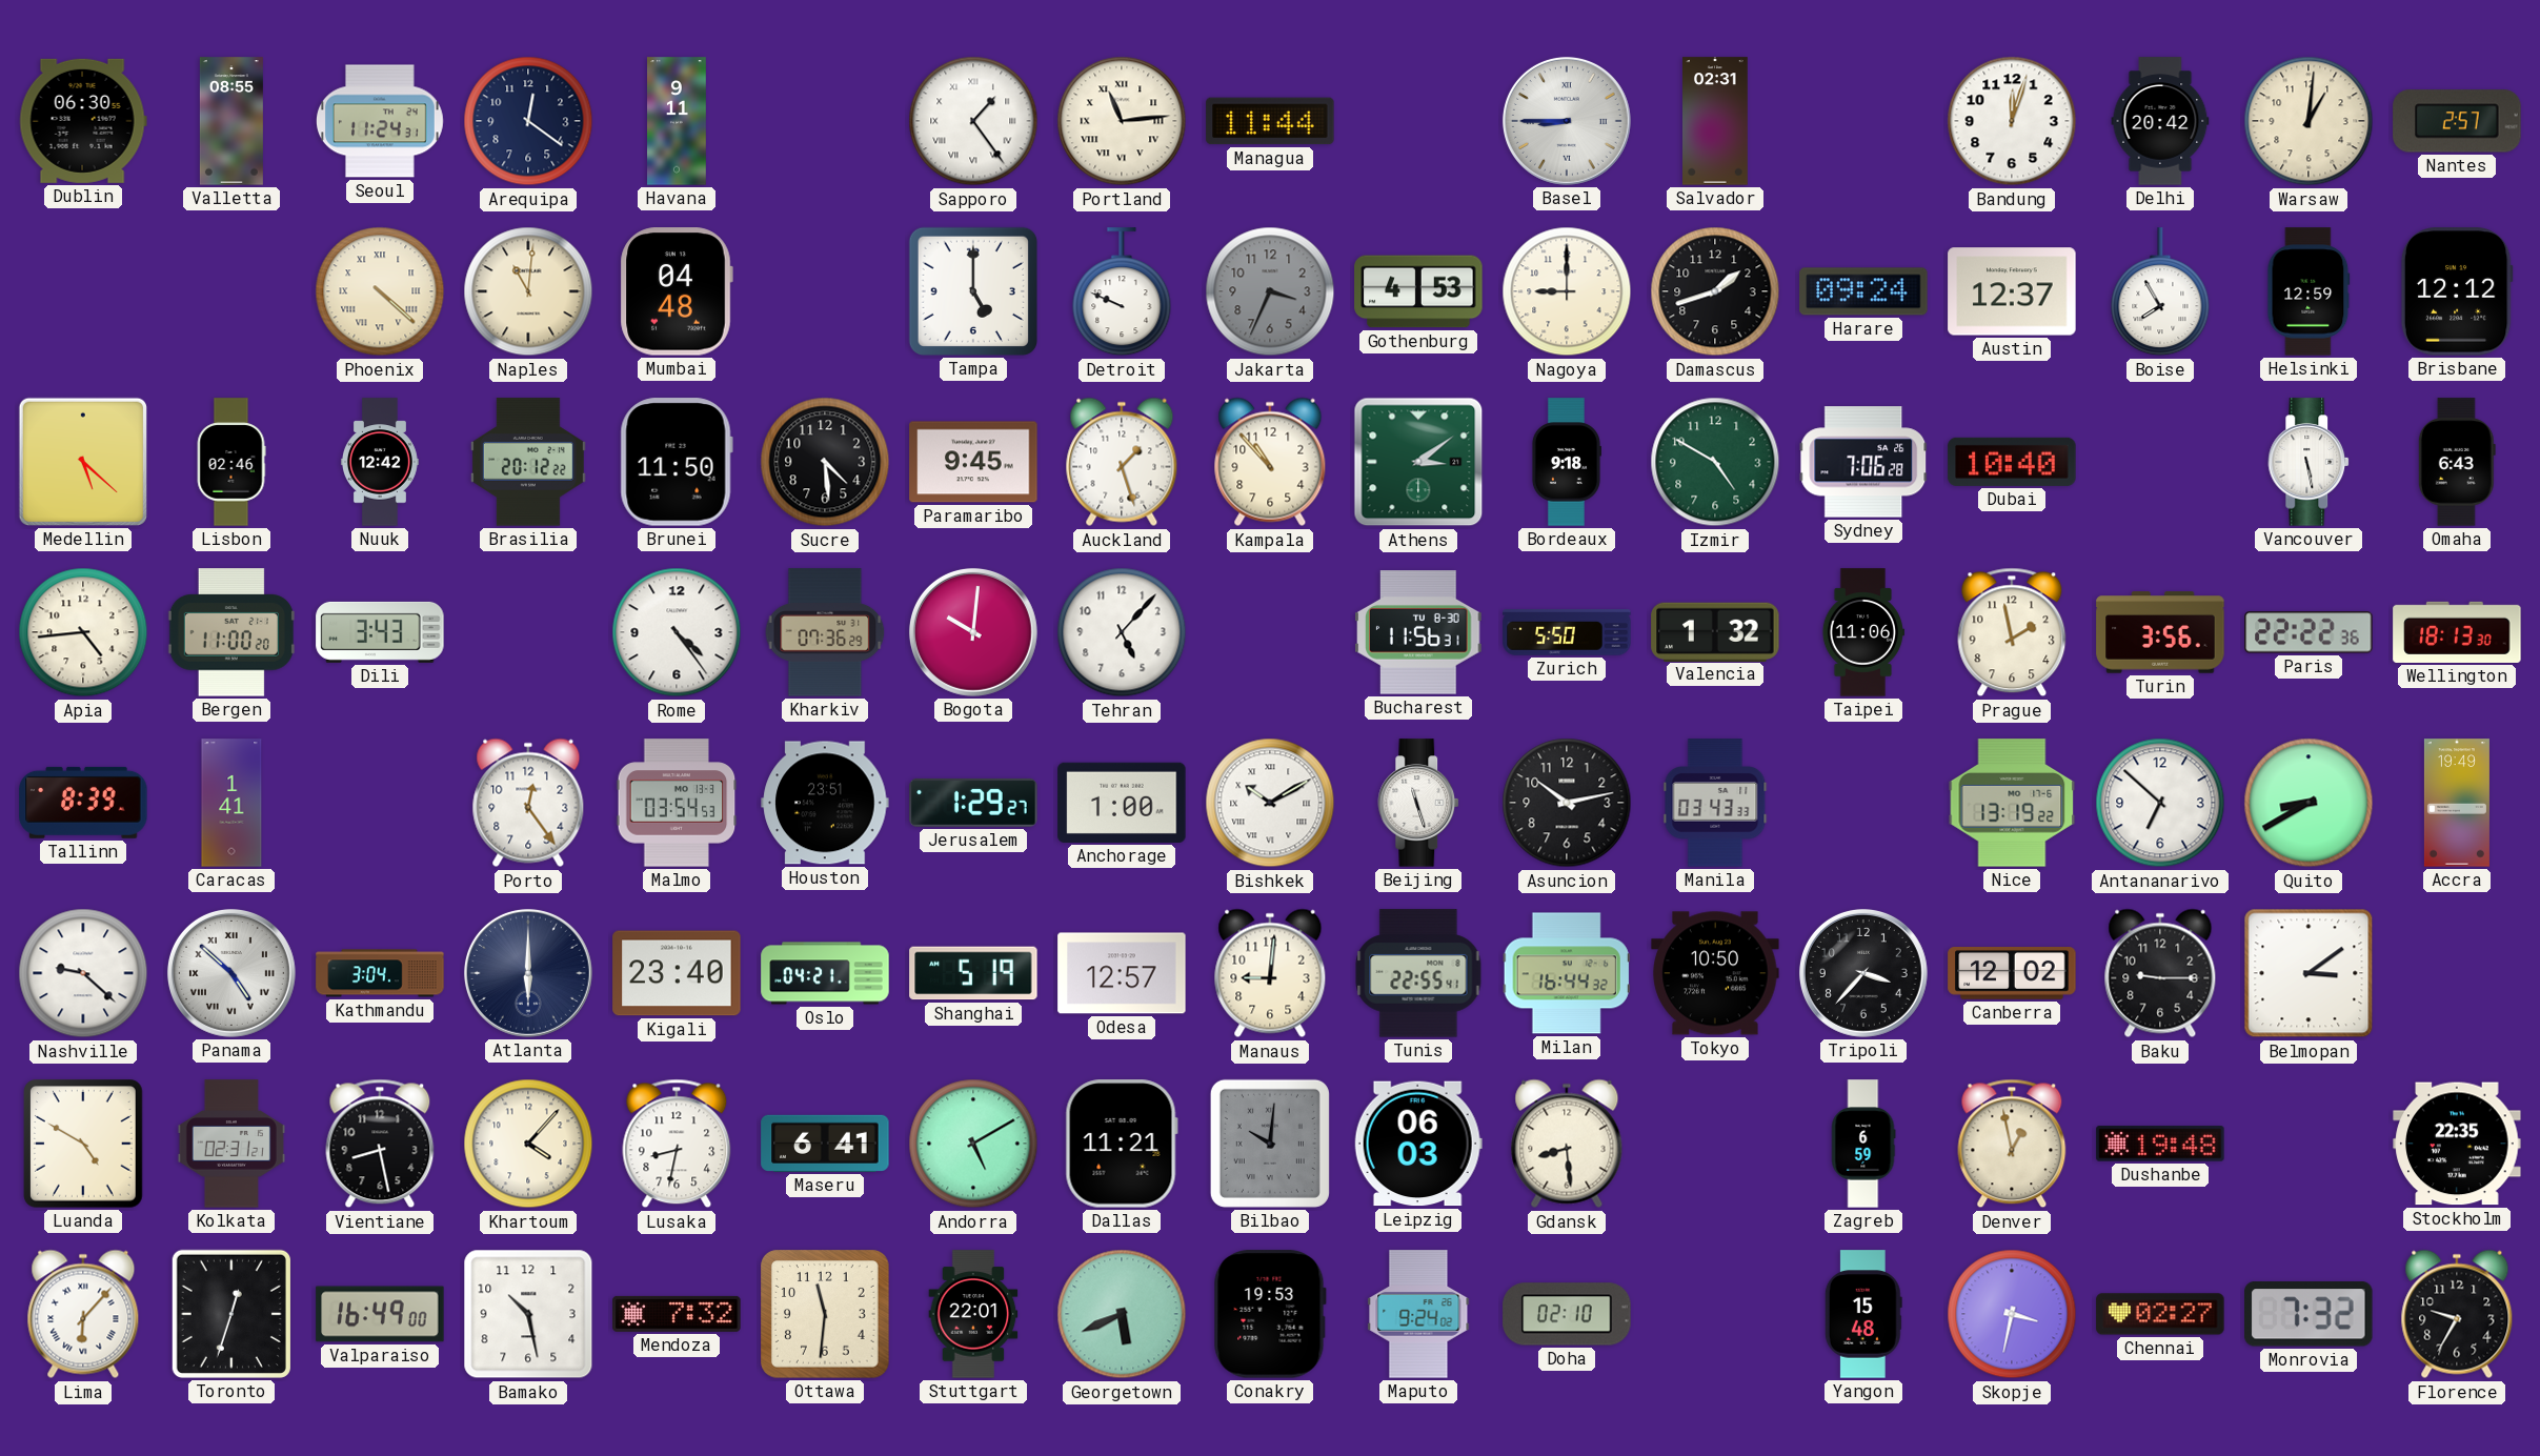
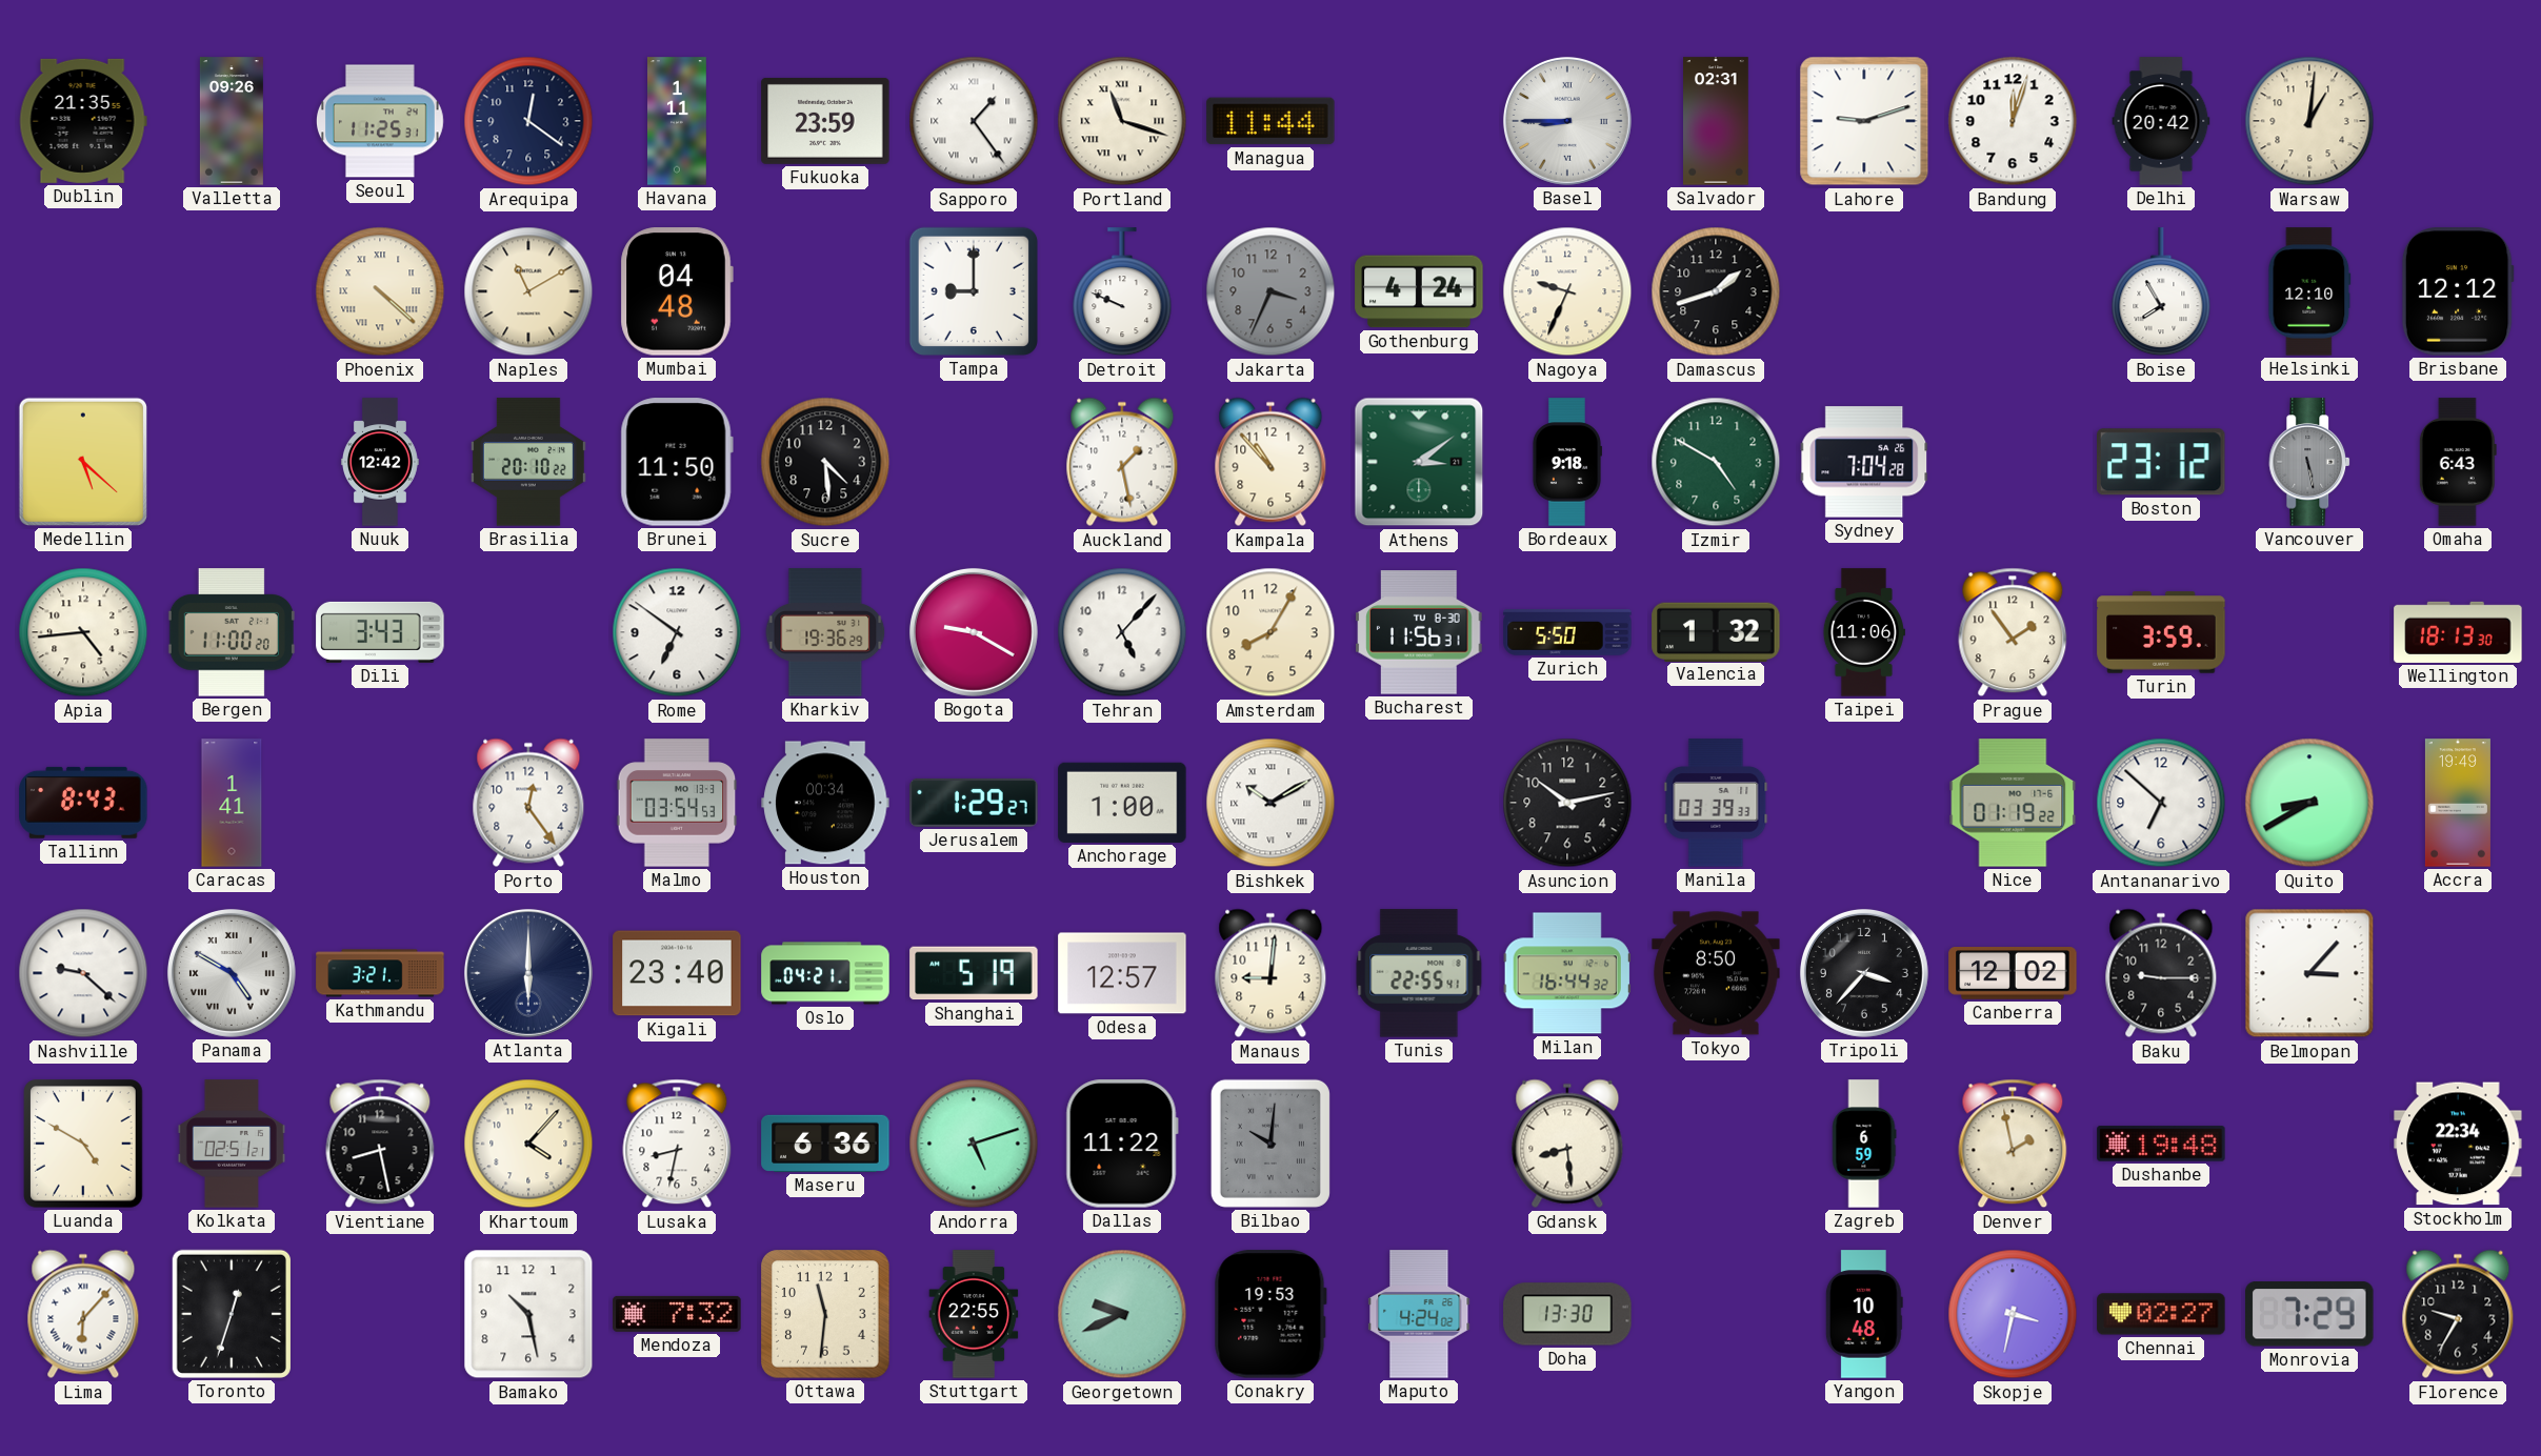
Dublin: 06:30 -> 21:35 (83, 121)
Valletta: 08:55 -> 09:26 (232, 121)
Seoul: 11:24 -> 11:25 (381, 121)
Havana: 9:11 -> 1:11 (678, 121)
Fukuoka: none -> 23:59 (825, 121)
Portland: 11:14 -> 11:18 (1122, 121)
Lahore: none -> 9:12 (1864, 121)
Nantes: 2:57 -> none (2457, 121)
Naples: 11:01 -> 11:10 (528, 291)
Tampa: 5:00 -> 9:00 (974, 291)
Gothenburg: 4:53 -> 4:24 (1419, 291)
Nagoya: 9:00 -> 9:34 (1567, 291)
Harare: 09:24 -> none (1863, 291)
Austin: 12:37 -> none (2012, 291)
Helsinki: 12:59 -> 12:10 (2309, 291)
Lisbon: 02:46 -> none (231, 462)
Brasilia: 20:12 -> 20:10 (528, 462)
Paramaribo: 9:45 -> none (973, 462)
Auckland: 1:27 -> 1:28 (1122, 462)
Sydney: 7:06 -> 7:04 (1864, 462)
Dubai: 10:40 -> none (2012, 462)
Boston: none -> 23:12 (2162, 462)
Vancouver dial: white -> grey (2310, 462)
Rome: 4:24 -> 6:51 (677, 632)
Kharkiv: 07:36 -> 19:36 (825, 632)
Bogota: 10:01 -> 9:20 (974, 632)
Amsterdam: none -> 8:05 (1270, 632)
Prague: 1:58 -> 1:54 (2013, 632)
Turin: 3:56 -> 3:59 (2161, 632)
Paris: 22:22 -> none (2309, 632)
Tallinn: 8:39 -> 8:43 (83, 803)
Houston: 23:51 -> 00:34 (825, 803)
Beijing: 11:27 -> none (1419, 803)
Manila: 03:43 -> 03:39 (1716, 803)
Nice: 13:19 -> 01:19 (2013, 803)
Panama: 4:52 -> 4:50 (232, 973)
Kathmandu: 3:04 -> 3:21 (380, 973)
Tokyo: 10:50 -> 8:50 (1716, 973)
Belmopan: 3:09 -> 3:07 (2309, 973)
Kolkata: 02:31 -> 02:51 (232, 1144)
Maseru: 6:41 -> 6:36 (825, 1144)
Andorra: 5:10 -> 5:12 (974, 1144)
Dallas: 11:21 -> 11:22 (1122, 1144)
Leipzig: 06:03 -> none (1418, 1144)
Denver: 12:58 -> 1:58 (2013, 1144)
Stockholm: 22:35 -> 22:34 (2458, 1144)
Valparaiso: 16:49 -> none (380, 1314)
Stuttgart: 22:01 -> 22:55 (974, 1314)
Georgetown: 5:41 -> 9:41 (1122, 1314)
Maputo: 9:24 -> 4:24 (1419, 1314)
Doha: 02:10 -> 13:30 (1567, 1314)
Yangon: 15:48 -> 10:48 (1864, 1314)
Monrovia: 7:32 -> 7:29 (2310, 1314)
